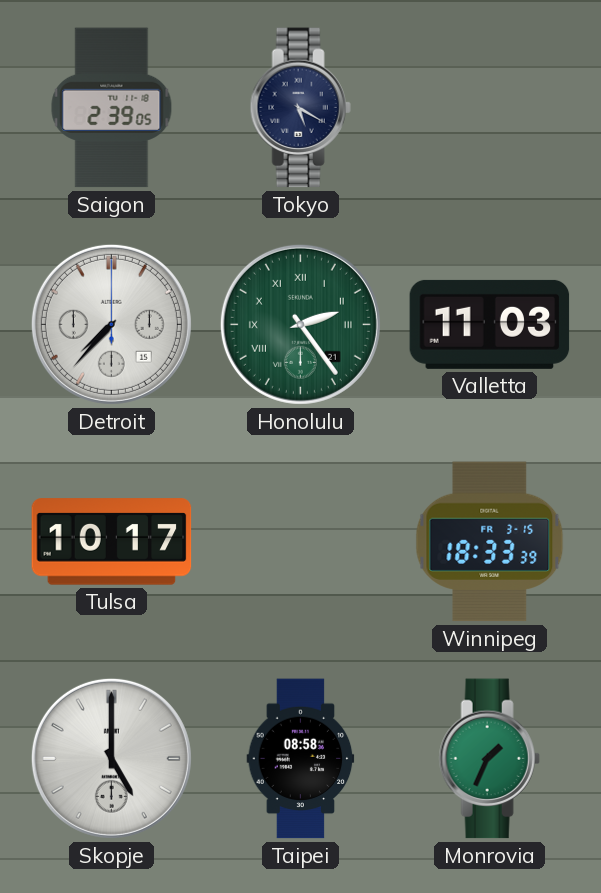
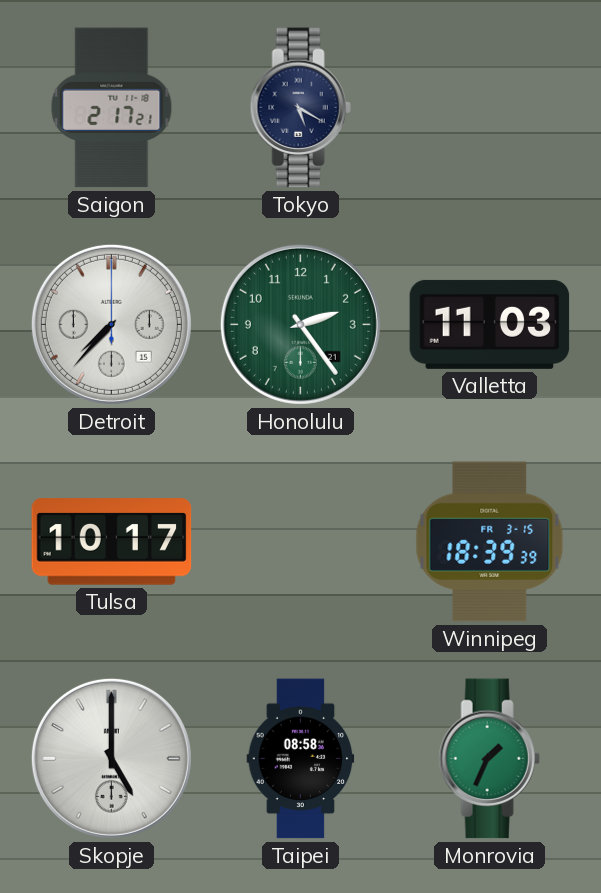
Saigon: 2:39 -> 2:17 (112, 108)
Honolulu numerals: Roman -> Arabic (300, 324)
Winnipeg: 18:33 -> 18:39 (490, 542)
